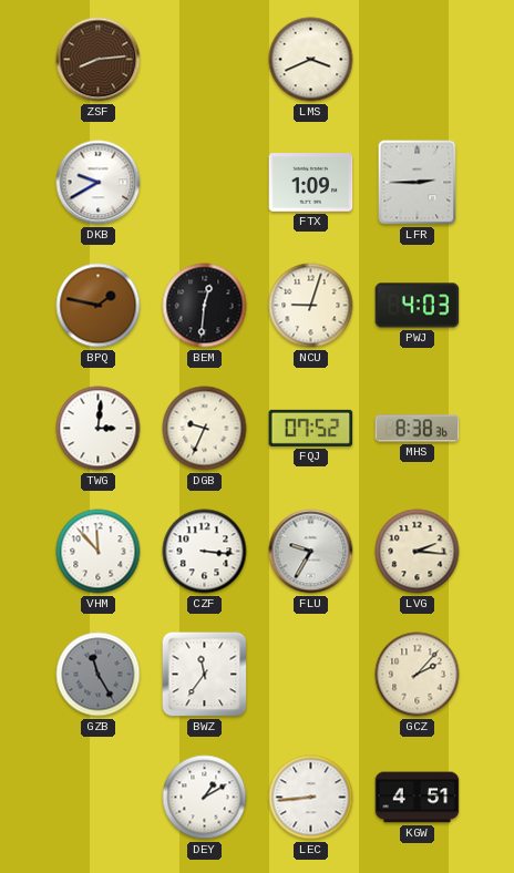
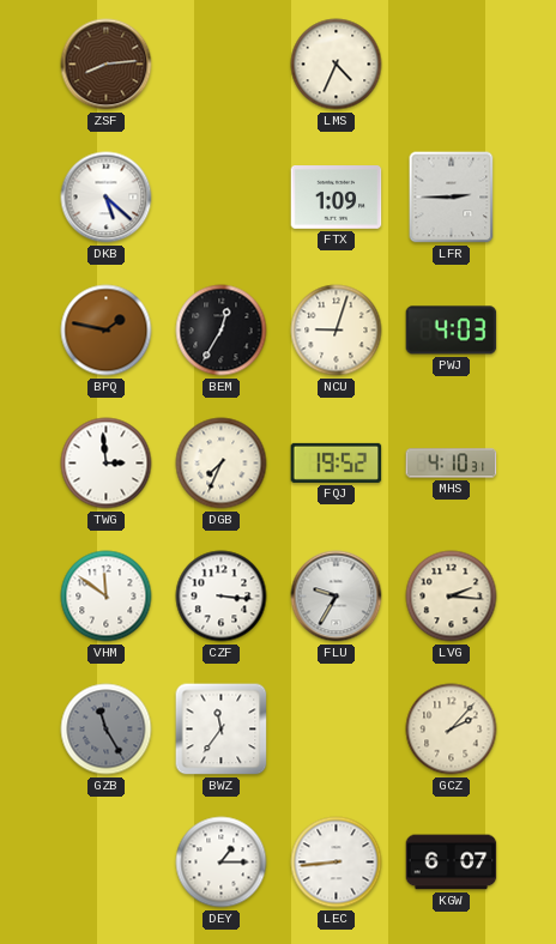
LMS: 3:41 -> 4:34 (337, 65)
DKB: 9:40 -> 5:22 (107, 198)
BEM: 12:31 -> 12:35 (222, 331)
TWG: 3:01 -> 2:59 (107, 464)
DGB: 9:34 -> 7:34 (222, 464)
FQJ: 07:52 -> 19:52 (337, 462)
MHS: 8:38 -> 4:10 (452, 464)
VHM: 11:53 -> 11:51 (107, 597)
DEY: 1:10 -> 1:15 (222, 863)
KGW: 4:51 -> 6:07 (452, 863)
